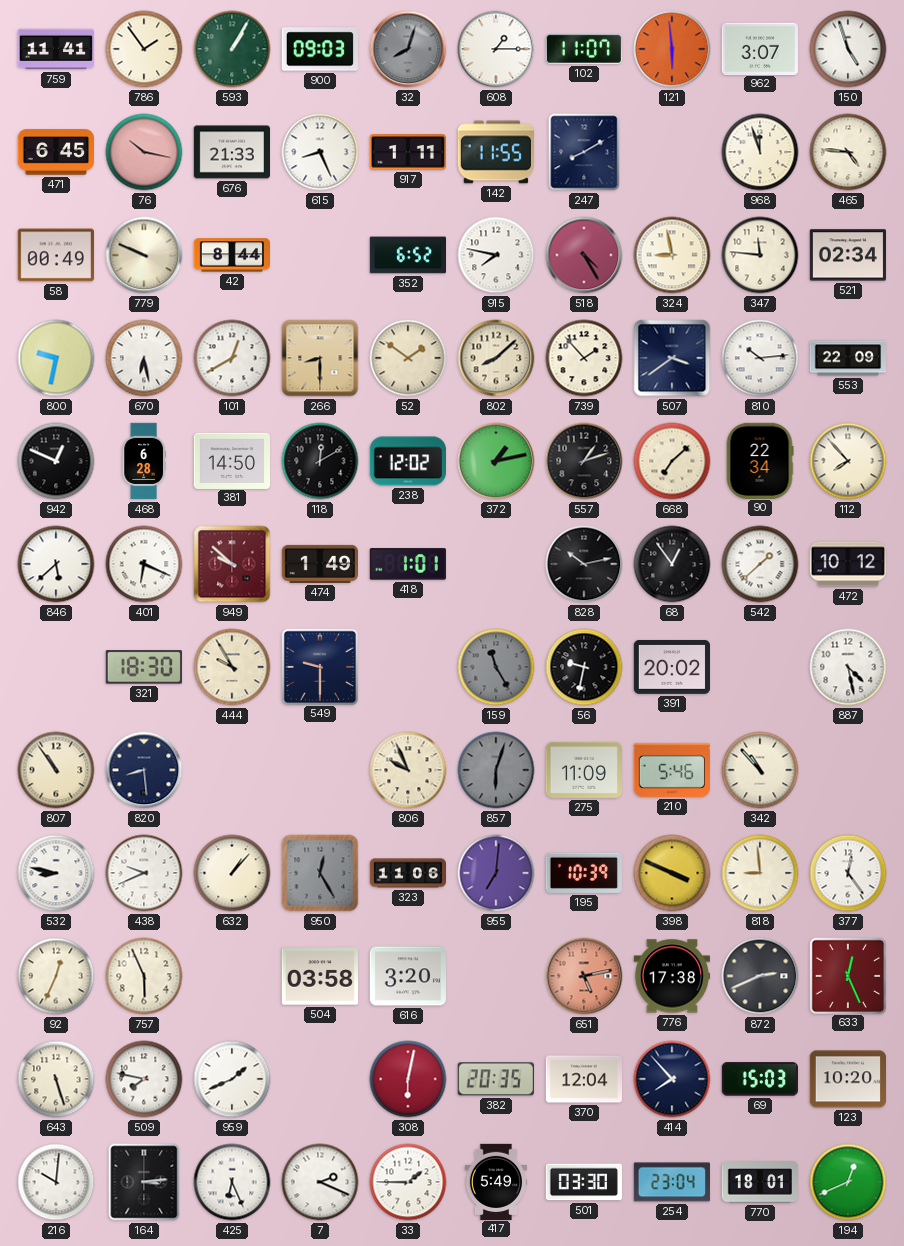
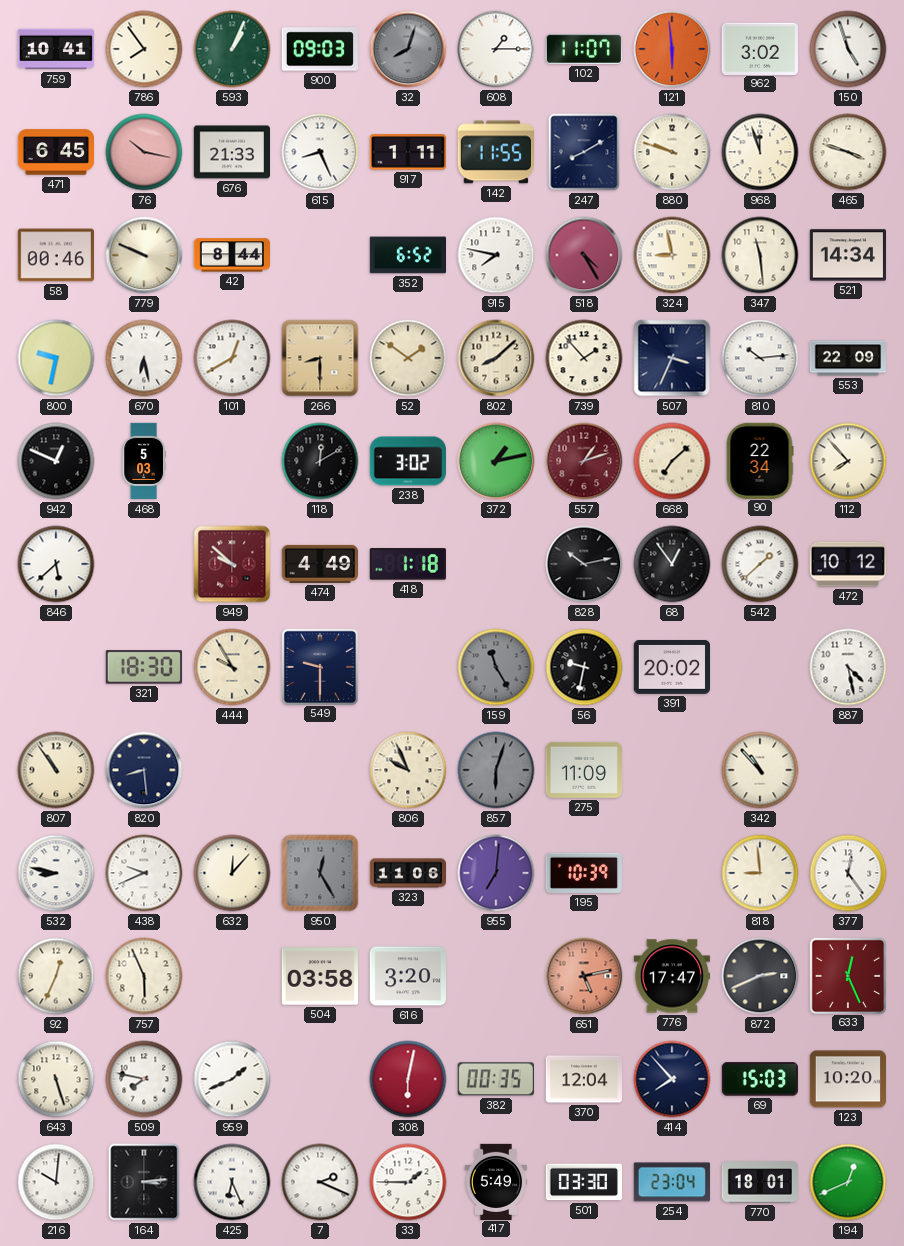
759: 11:41 -> 10:41 (55, 49)
786: 1:54 -> 7:54 (144, 49)
593: 1:05 -> 1:04 (232, 49)
962: 3:07 -> 3:02 (759, 48)
880: none -> 9:48 (672, 152)
465: 4:46 -> 3:48 (848, 152)
58: 00:49 -> 00:46 (55, 255)
347: 11:46 -> 11:29 (760, 255)
521: 02:34 -> 14:34 (847, 255)
507: 3:39 -> 3:34 (672, 358)
468: 6:28 -> 5:03 (144, 461)
381: 14:50 -> none (231, 460)
238: 12:02 -> 3:02 (407, 461)
557 dial: black -> burgundy (584, 461)
401: 6:19 -> none (144, 564)
474: 1:49 -> 4:49 (319, 564)
418: 1:01 -> 1:18 (408, 564)
210: 5:46 -> none (672, 770)
632: 1:07 -> 12:07 (232, 873)
398: 3:49 -> none (672, 873)
776: 17:38 -> 17:47 (671, 976)
382: 20:35 -> 00:35 (496, 1079)
